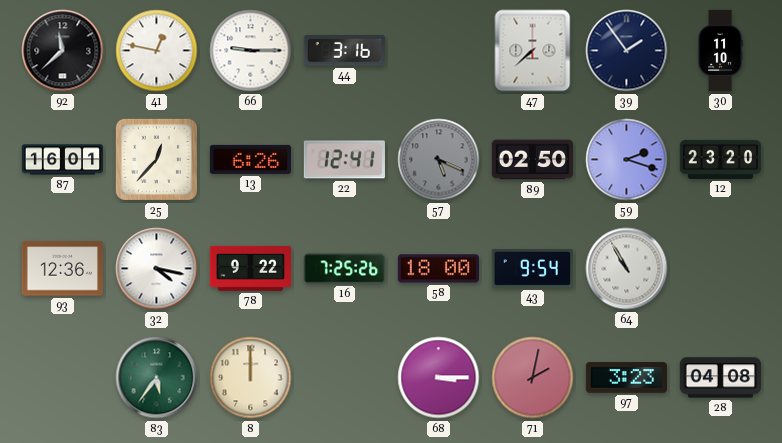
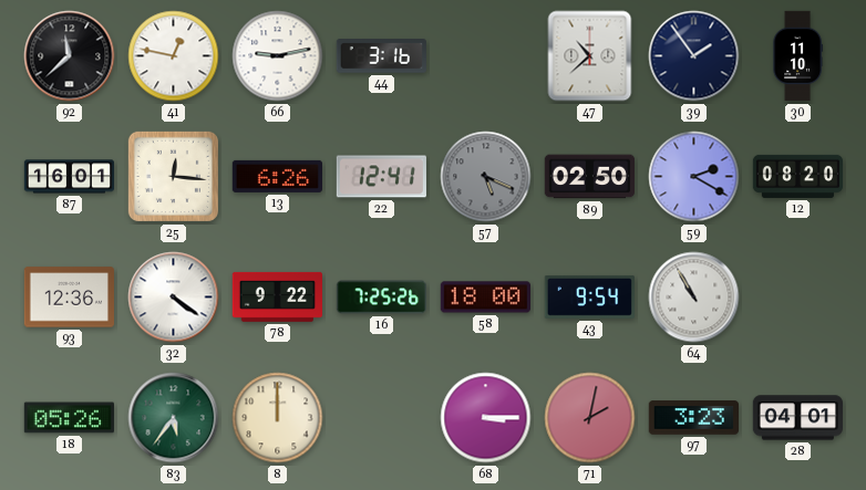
66: 9:15 -> 9:13 (278, 56)
47: 7:38 -> 10:38 (590, 56)
25: 12:37 -> 12:16 (173, 176)
59: 2:18 -> 2:20 (694, 177)
12: 23:20 -> 08:20 (798, 176)
32: 4:17 -> 4:21 (174, 298)
18: none -> 05:26 (69, 418)
28: 04:08 -> 04:01 (797, 418)
